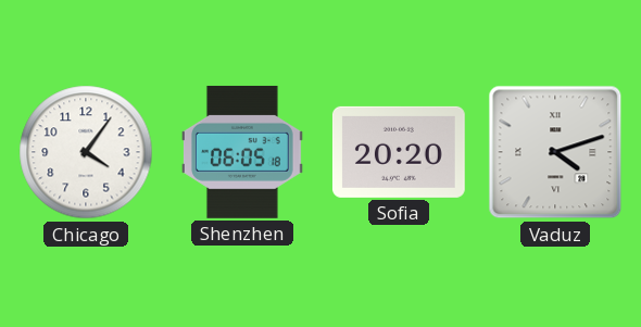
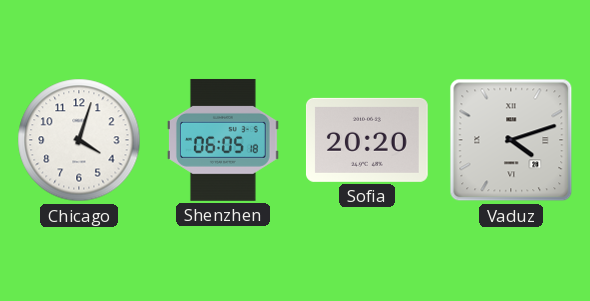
Chicago: 4:06 -> 4:03 (79, 140)
